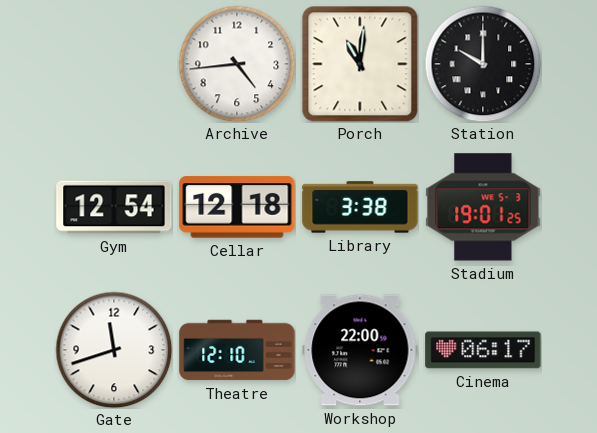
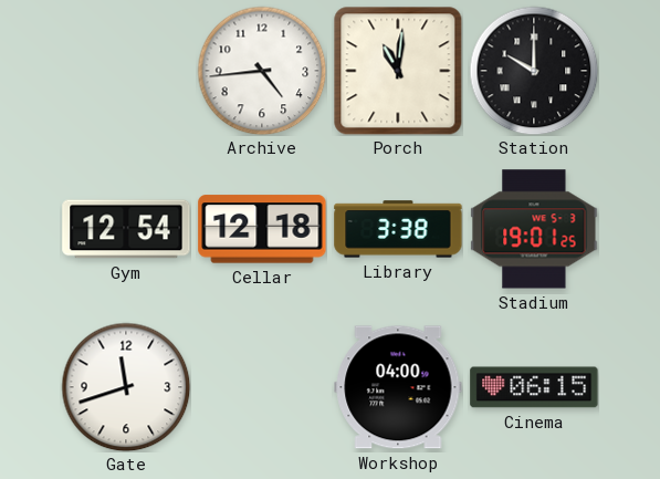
Theatre: 12:10 -> none (237, 350)
Workshop: 22:00 -> 04:00 (398, 387)
Cinema: 06:17 -> 06:15 (534, 387)
